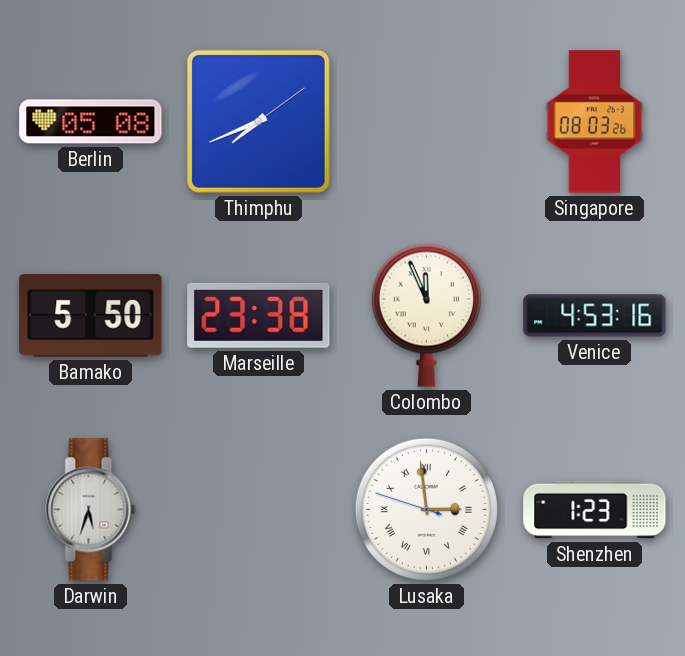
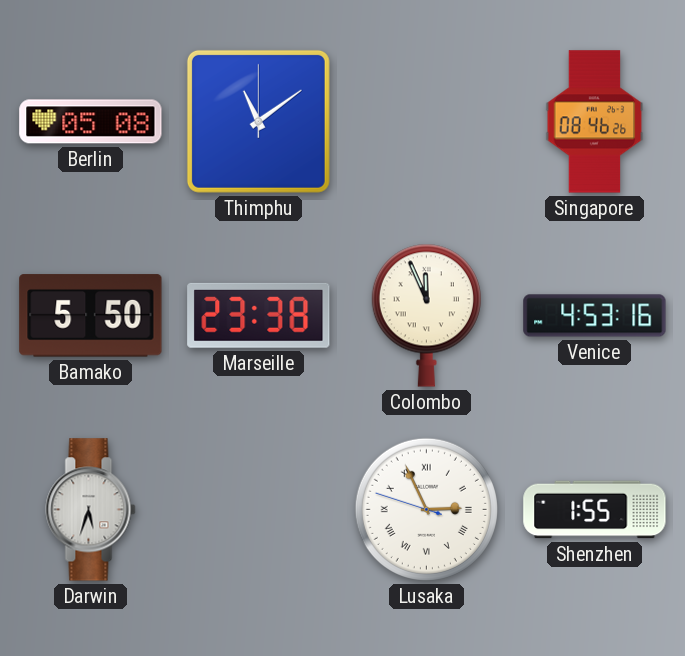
Thimphu: 7:41 -> 11:09 (258, 121)
Singapore: 08:03 -> 08:46 (595, 122)
Lusaka: 2:58 -> 2:55 (426, 509)
Shenzhen: 1:23 -> 1:55 (595, 510)
